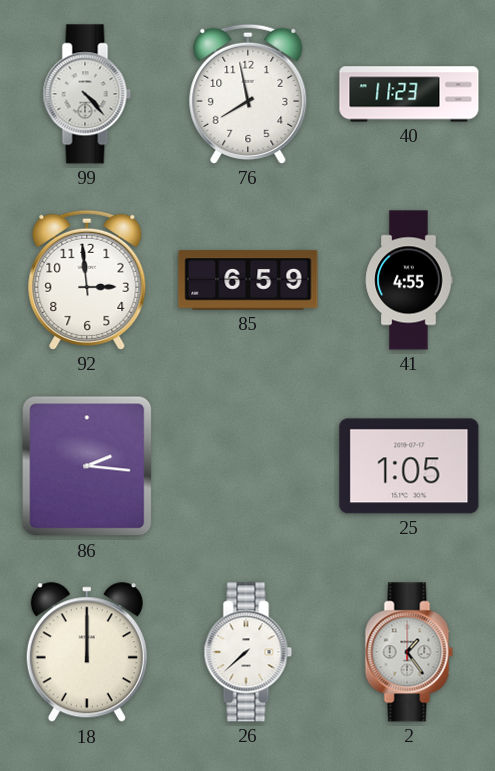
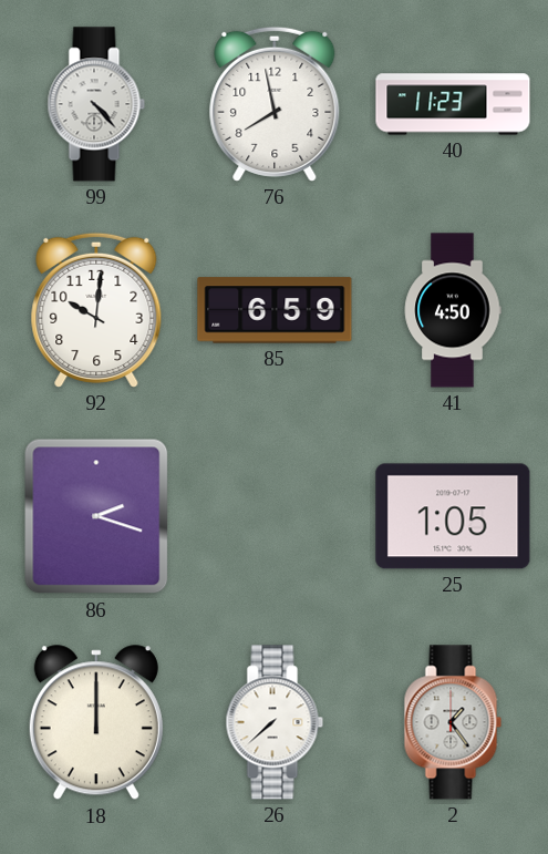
92: 2:59 -> 10:01 (96, 310)
41: 4:55 -> 4:50 (453, 310)
86: 2:16 -> 2:18 (96, 516)
